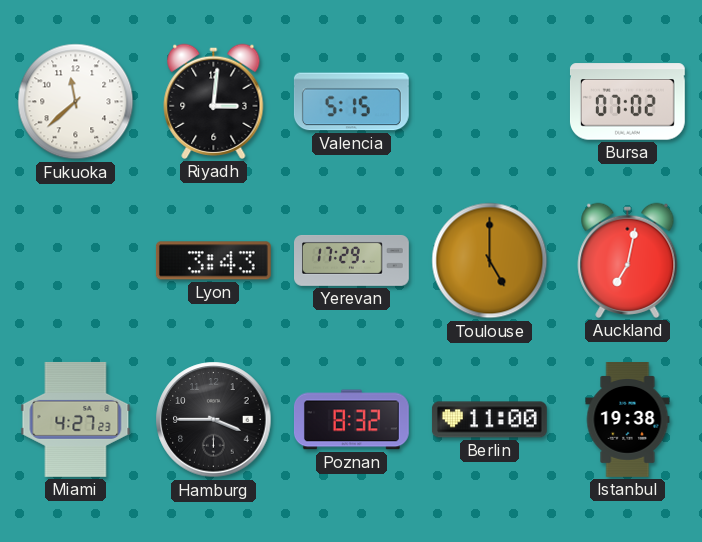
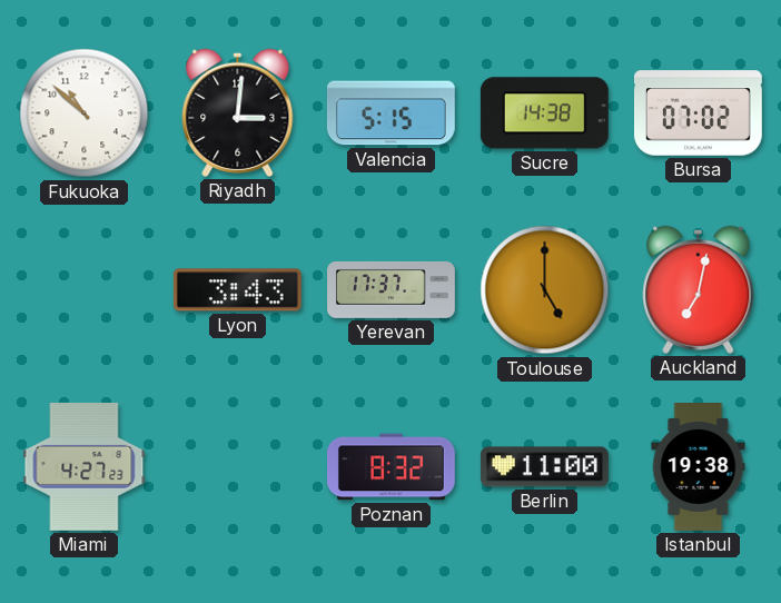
Fukuoka: 11:38 -> 10:52 (85, 113)
Sucre: none -> 14:38 (544, 113)
Yerevan: 17:29 -> 17:37 (392, 289)
Hamburg: 3:45 -> none (214, 420)
